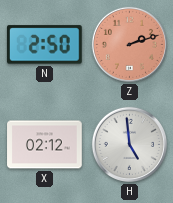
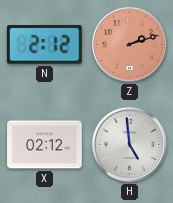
N: 2:50 -> 2:12 (44, 45)
